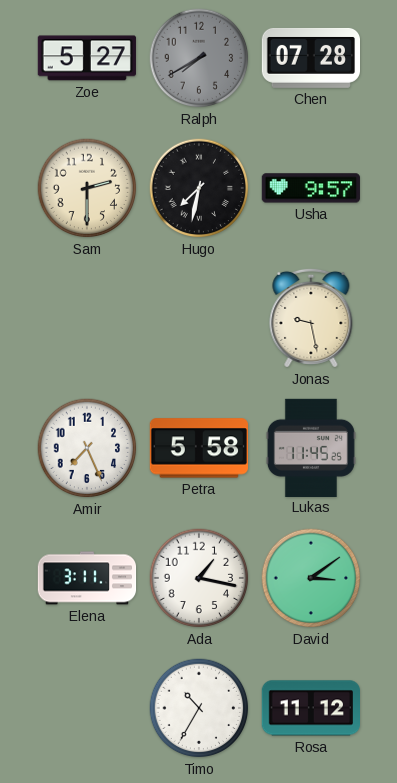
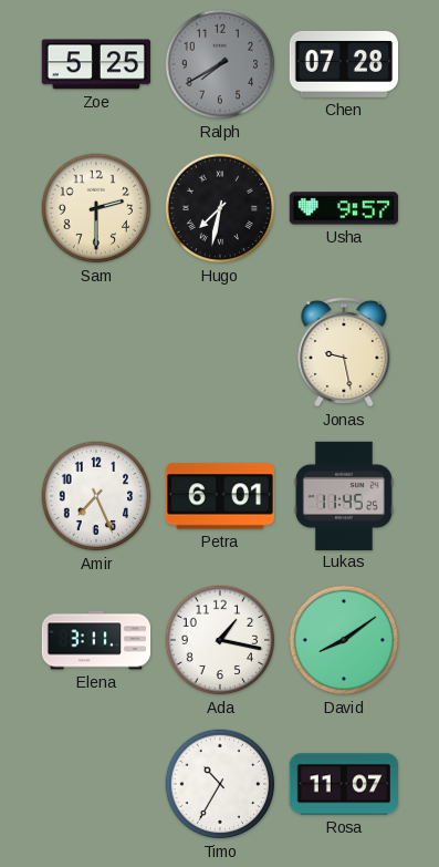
Zoe: 5:27 -> 5:25 (96, 64)
Petra: 5:58 -> 6:01 (219, 496)
David: 3:09 -> 8:09 (344, 640)
Rosa: 11:12 -> 11:07 (343, 784)
